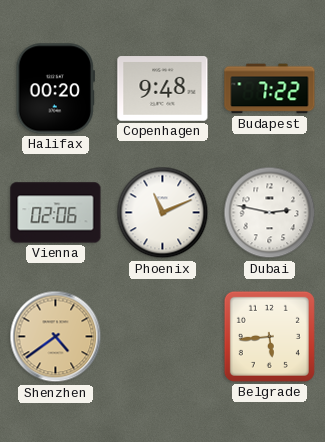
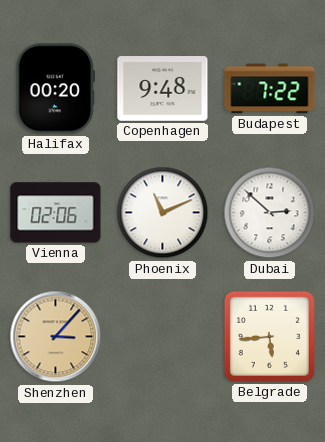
Dubai: 2:47 -> 2:52 (270, 213)
Shenzhen: 4:39 -> 3:07 (56, 337)
